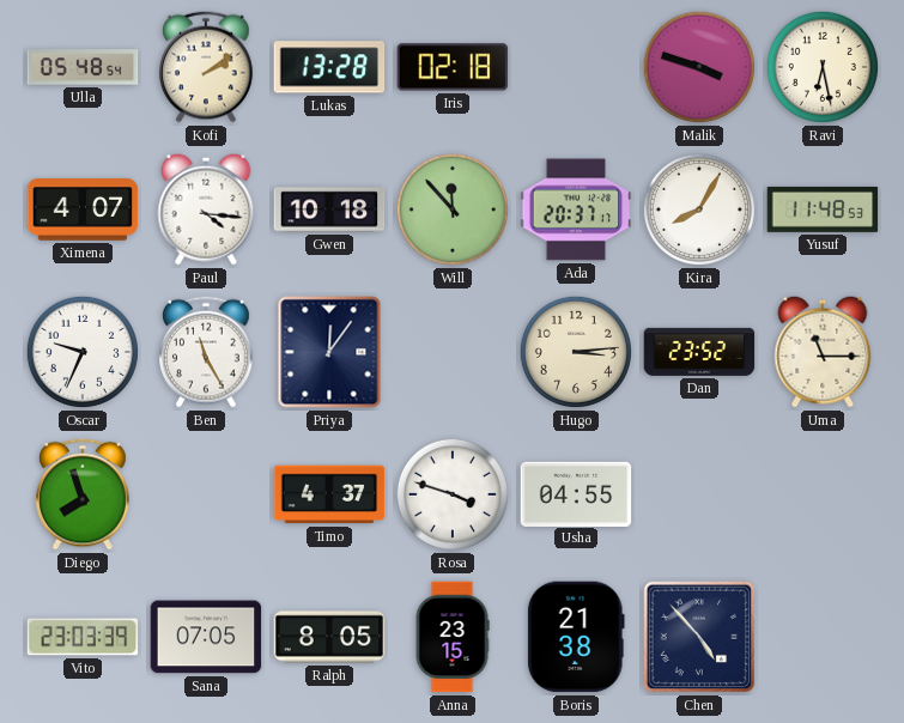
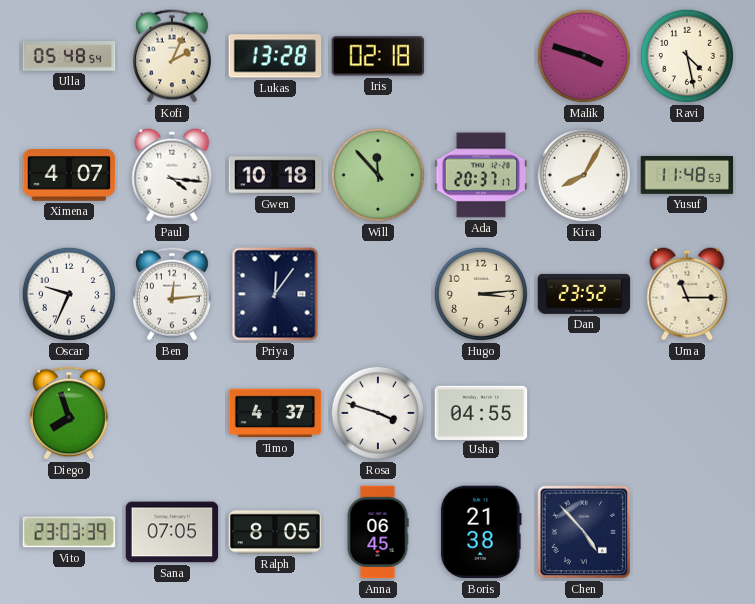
Kofi: 2:09 -> 2:04 (173, 56)
Ravi: 6:28 -> 4:28 (687, 56)
Ben: 11:25 -> 12:14 (173, 294)
Anna: 23:15 -> 06:45 (378, 532)
